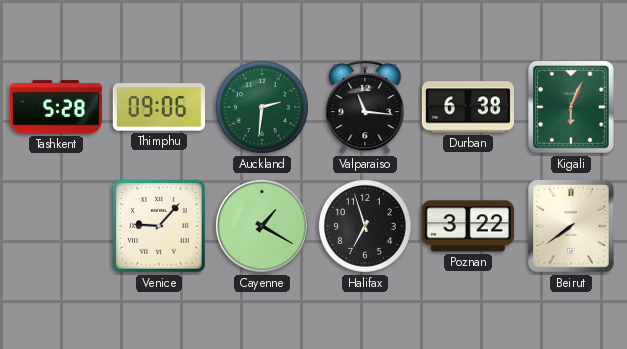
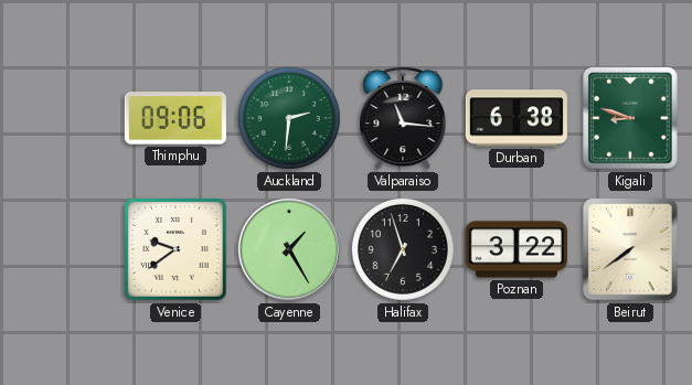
Tashkent: 5:28 -> none (56, 107)
Kigali: 6:04 -> 8:48 (630, 118)
Venice: 9:07 -> 9:39 (175, 249)
Cayenne: 1:20 -> 1:25 (289, 249)
